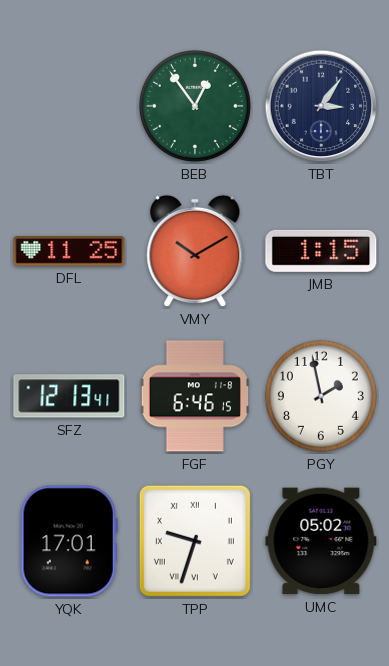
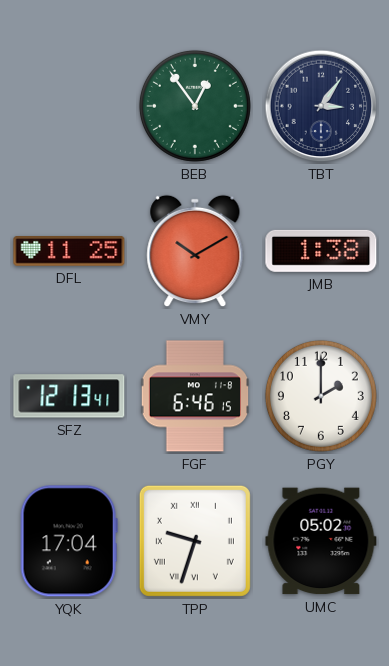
JMB: 1:15 -> 1:38 (321, 251)
PGY: 1:58 -> 2:00 (321, 396)
YQK: 17:01 -> 17:04 (69, 541)
